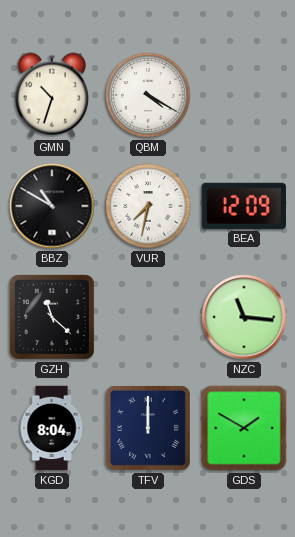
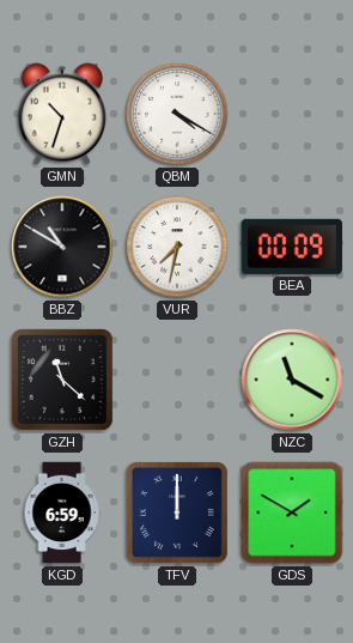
BEA: 12:09 -> 00:09 (291, 247)
NZC: 11:16 -> 11:20 (292, 380)
KGD: 8:04 -> 6:59 (62, 512)
